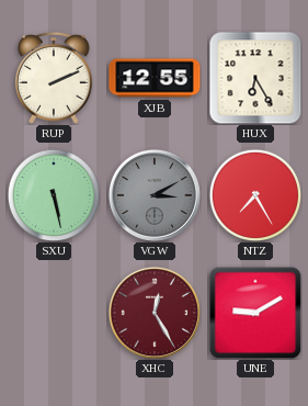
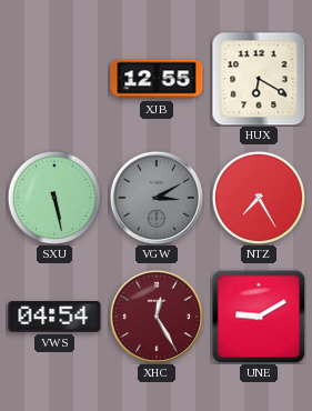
RUP: 2:11 -> none (54, 78)
HUX: 6:25 -> 6:20 (259, 79)
VWS: none -> 04:54 (54, 317)
